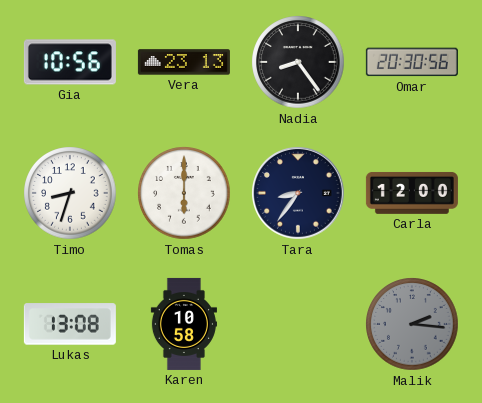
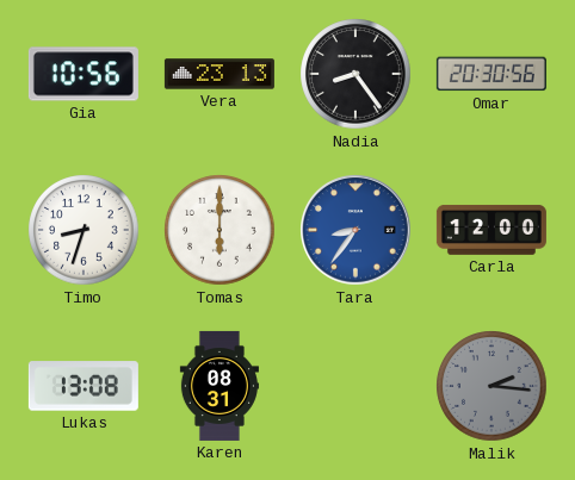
Tara dial: navy -> blue (357, 231)
Karen: 10:58 -> 08:31 (220, 386)
